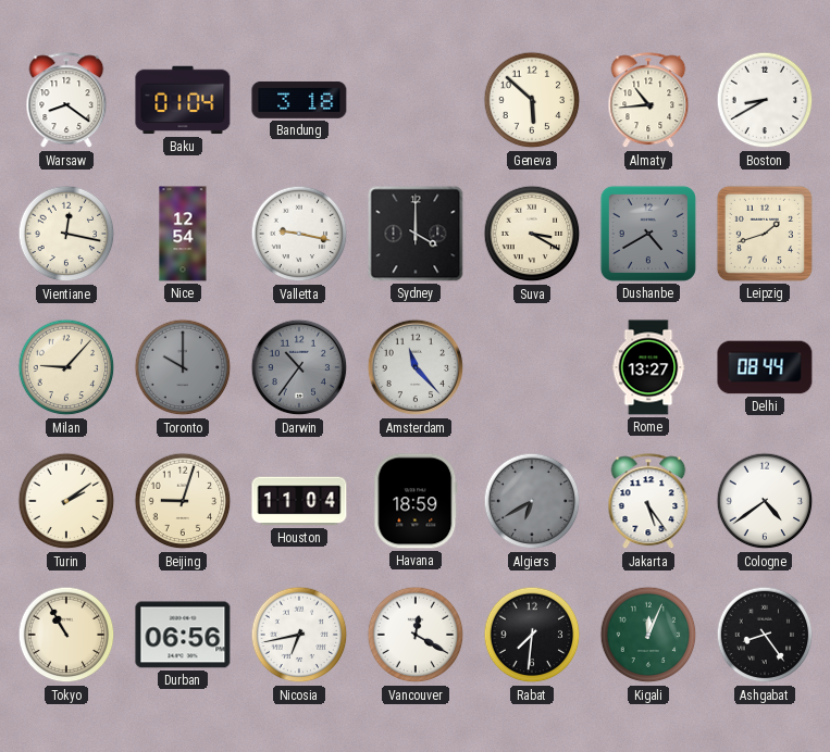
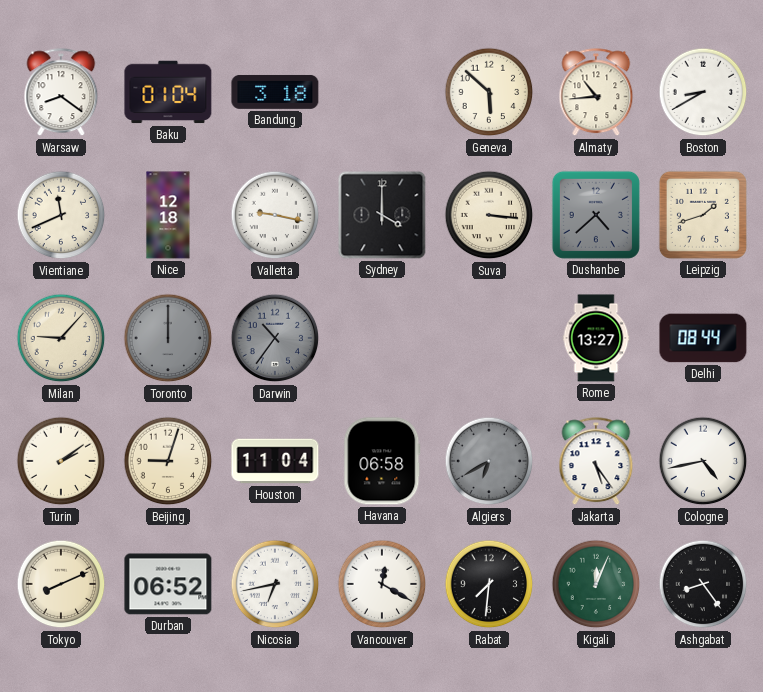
Vientiane: 12:17 -> 11:41 (61, 215)
Nice: 12:54 -> 12:18 (168, 215)
Suva: 3:20 -> 3:16 (489, 215)
Dushanbe: 4:40 -> 4:38 (596, 215)
Toronto: 10:00 -> 12:00 (168, 338)
Amsterdam: 11:23 -> none (416, 367)
Havana: 18:59 -> 06:58 (382, 461)
Cologne: 4:39 -> 4:43 (703, 461)
Tokyo: 10:55 -> 8:11 (61, 584)
Durban: 06:56 -> 06:52 (168, 584)
